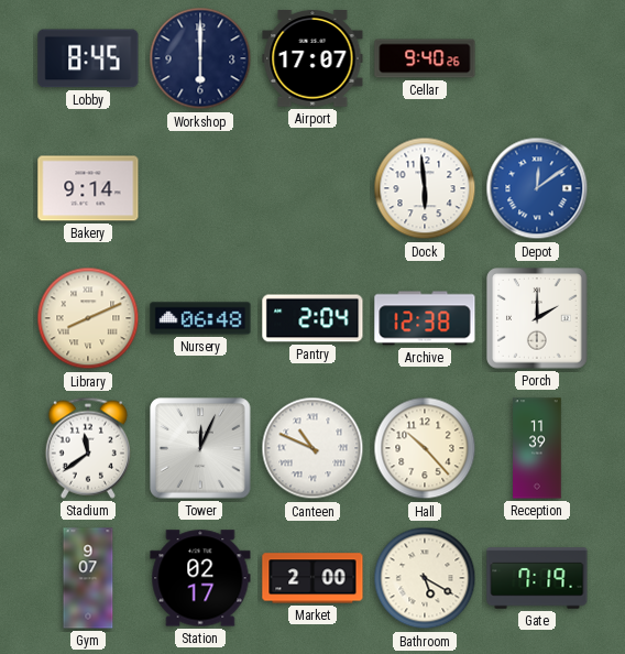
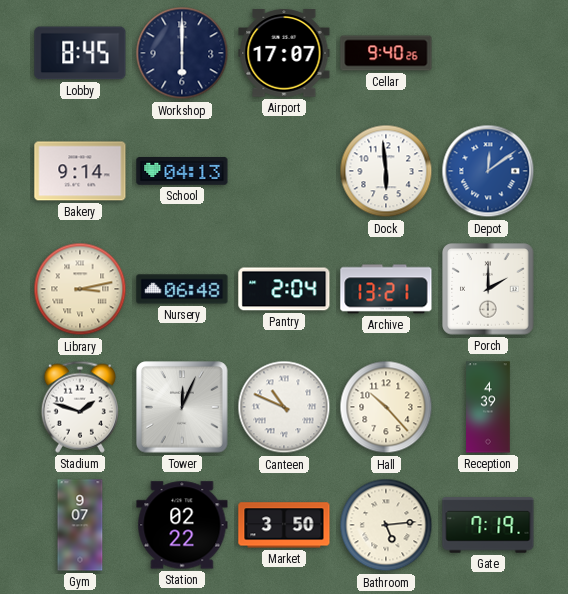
School: none -> 04:13 (182, 172)
Library: 8:11 -> 3:13 (80, 289)
Archive: 12:38 -> 13:21 (386, 289)
Stadium: 11:39 -> 1:48 (80, 407)
Reception: 11:39 -> 4:39 (488, 407)
Station: 02:17 -> 02:22 (182, 525)
Market: 2:00 -> 3:50 (284, 525)
Bathroom: 5:20 -> 5:14 (386, 525)
